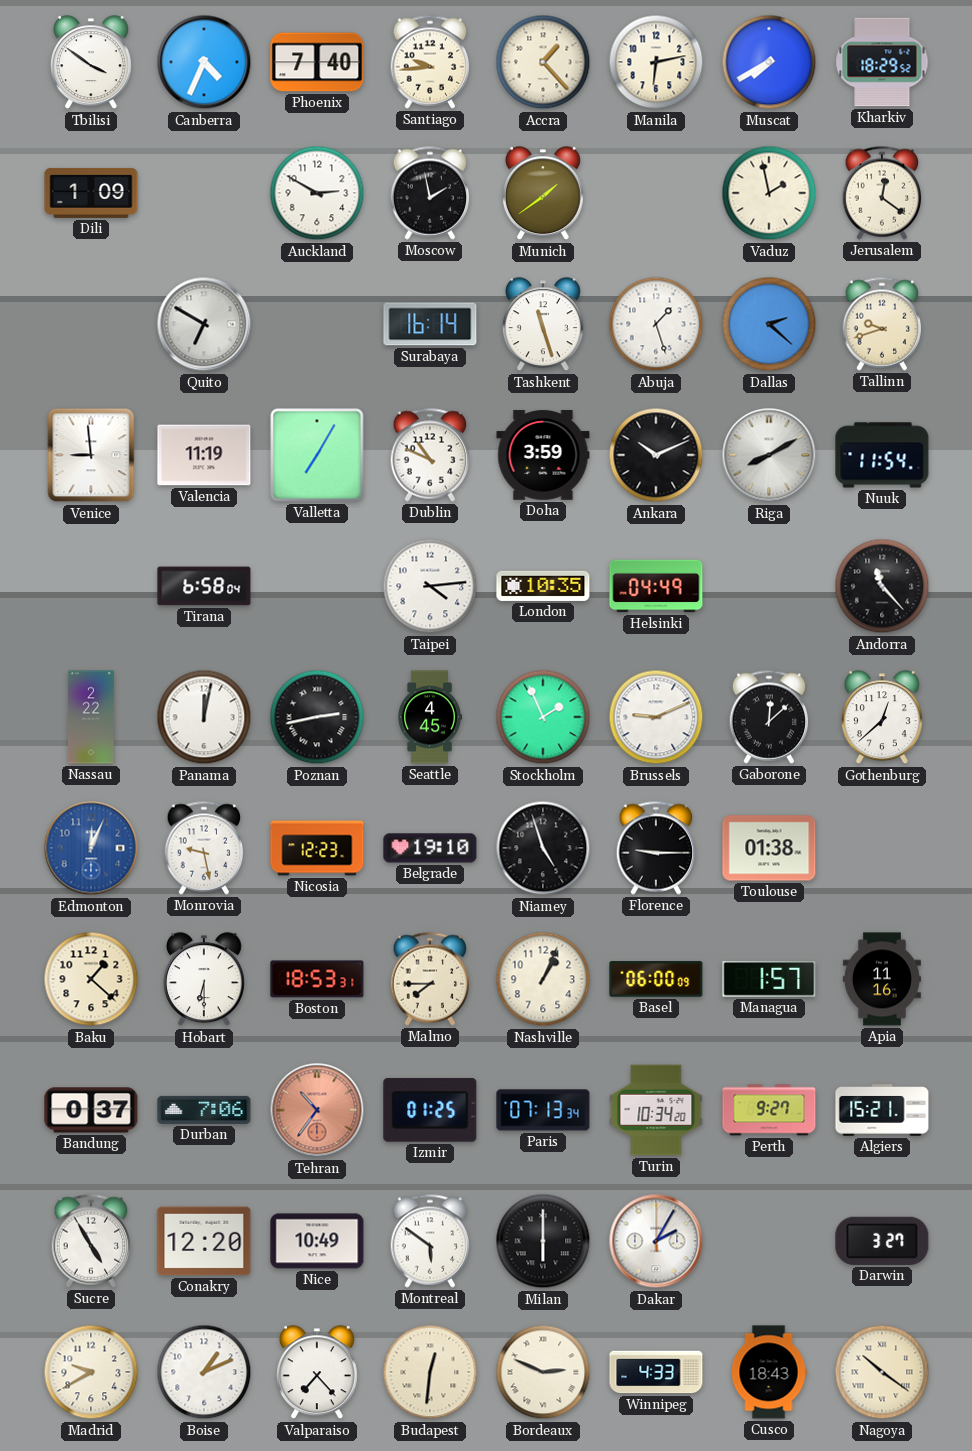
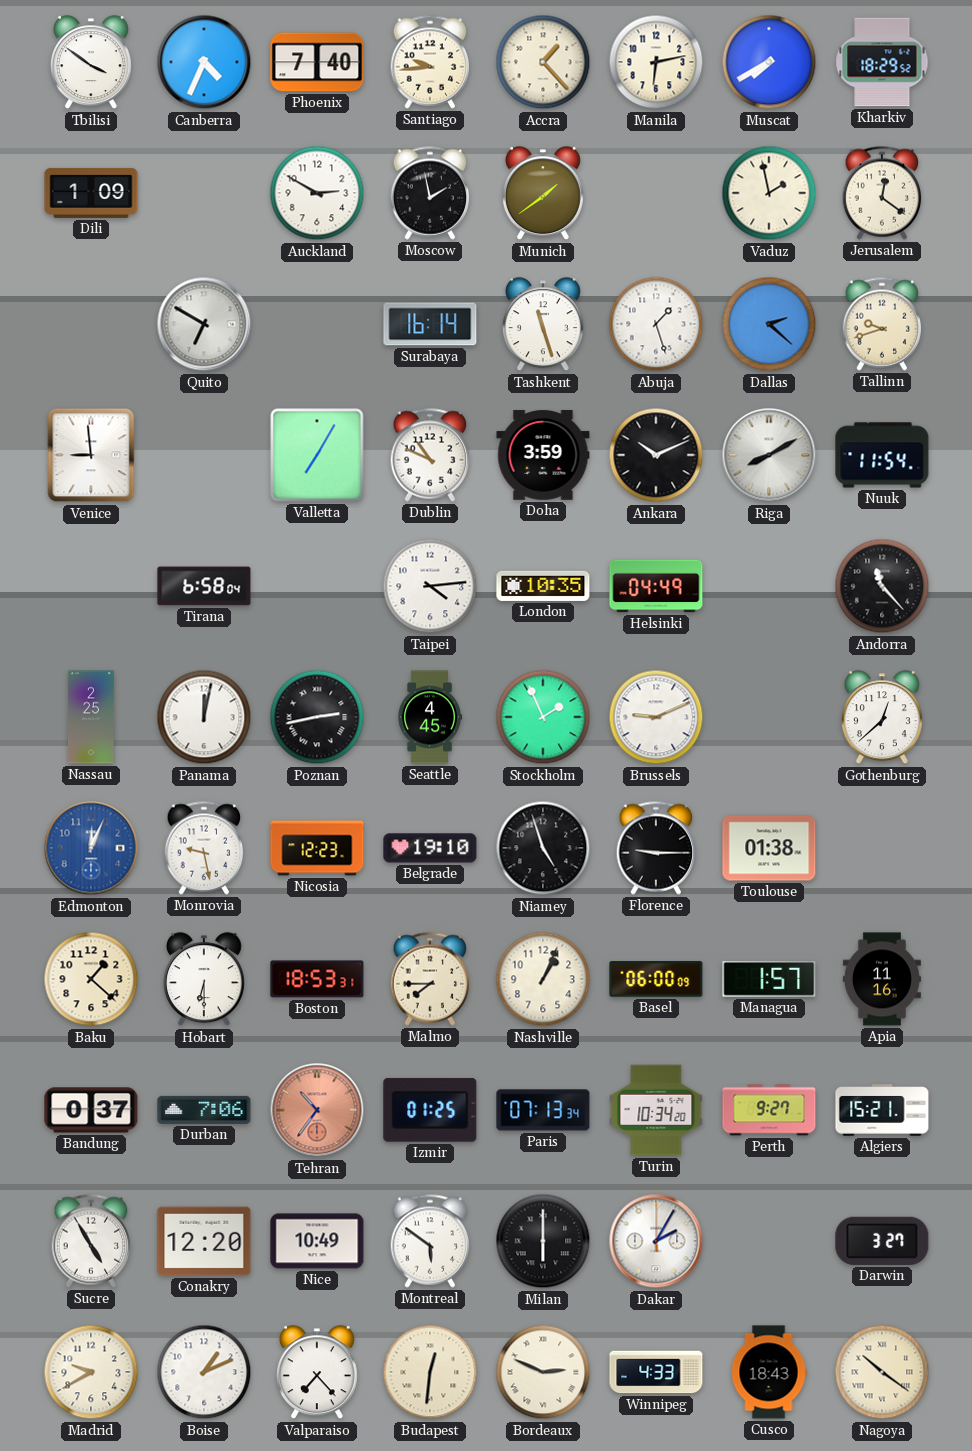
Valencia: 11:19 -> none (204, 455)
Nassau: 2:22 -> 2:25 (91, 717)
Gaborone: 12:08 -> none (769, 717)
